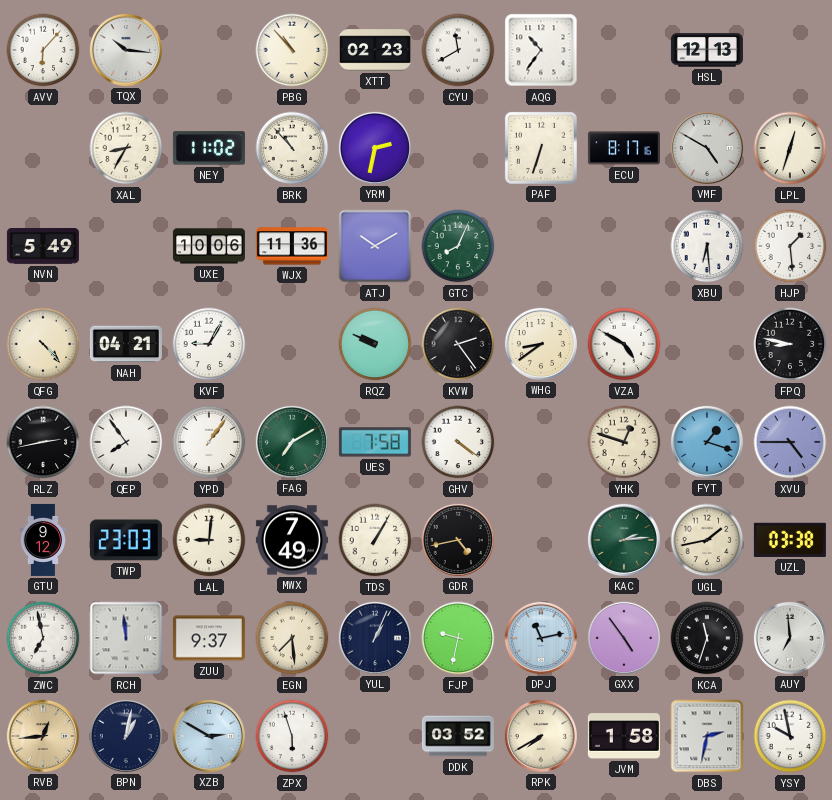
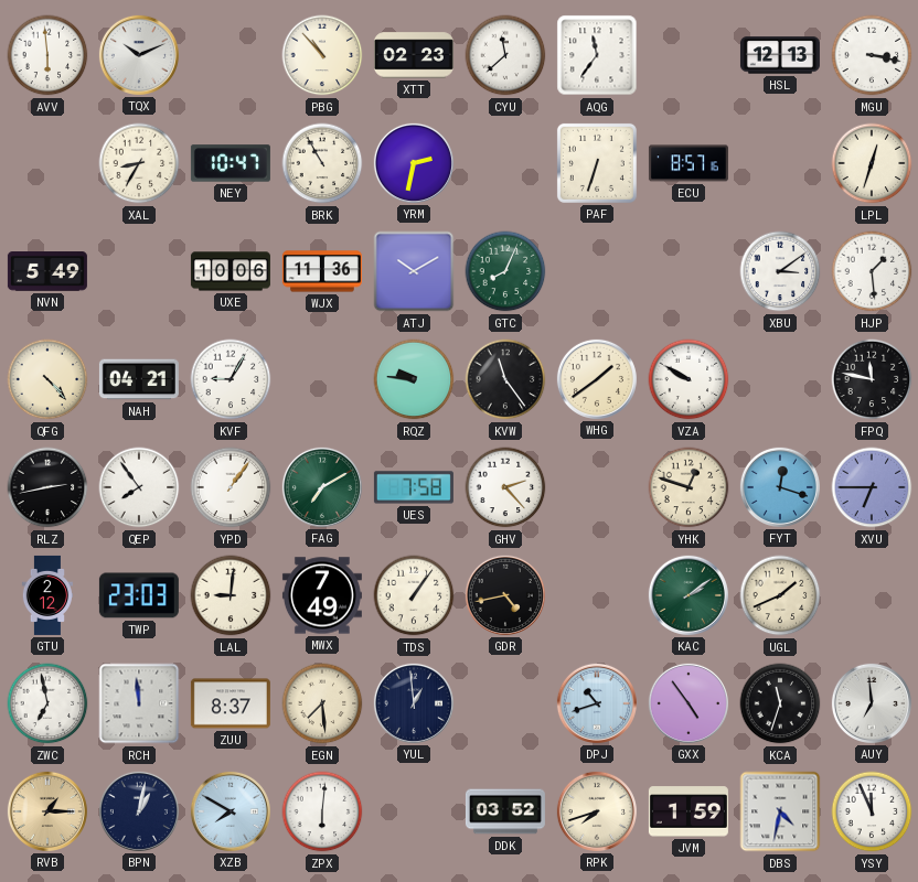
AVV: 6:07 -> 5:59 (47, 55)
TQX: 10:16 -> 10:11 (139, 55)
CYU: 11:40 -> 11:38 (505, 55)
AQG: 10:36 -> 11:36 (597, 55)
MGU: none -> 3:17 (872, 55)
NEY: 11:02 -> 10:47 (231, 163)
BRK: 10:53 -> 10:55 (322, 163)
ECU: 8:17 -> 8:57 (688, 163)
VMF: 4:50 -> none (707, 148)
XBU: 6:29 -> 3:09 (780, 271)
RQZ: 9:49 -> 9:46 (414, 379)
KVW: 2:24 -> 11:24 (505, 379)
WHG: 8:39 -> 1:39 (597, 379)
VZA: 4:50 -> 9:50 (688, 379)
FPQ: 8:47 -> 11:47 (872, 379)
GHV: 4:21 -> 2:23 (505, 487)
FYT: 1:18 -> 12:18 (780, 487)
XVU: 4:45 -> 6:45 (872, 487)
GTU: 9:12 -> 2:12 (46, 595)
TDS: 1:05 -> 1:06 (414, 595)
KAC: 2:14 -> 2:09 (688, 595)
UGL: 1:43 -> 1:41 (780, 595)
UZL: 03:38 -> none (790, 540)
ZUU: 9:37 -> 8:37 (231, 703)
YUL: 1:04 -> 12:59 (414, 703)
FJP: 9:32 -> none (458, 638)
DPJ: 11:13 -> 10:42 (597, 703)
RVB: 12:44 -> 1:15 (47, 811)
XZB: 2:50 -> 7:50 (231, 811)
ZPX: 5:57 -> 6:01 (322, 811)
RPK: 7:40 -> 7:42 (597, 811)
JVM: 1:58 -> 1:59 (688, 811)
DBS: 2:32 -> 4:32 (780, 811)
YSY: 9:58 -> 11:56 (872, 811)
